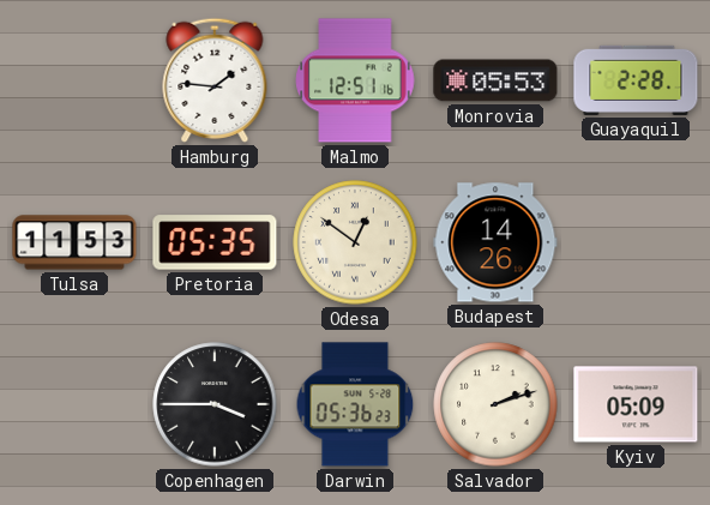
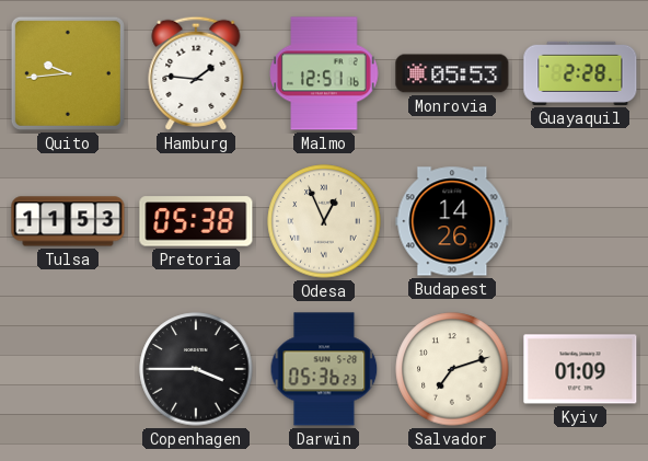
Quito: none -> 9:44 (68, 73)
Pretoria: 05:35 -> 05:38 (196, 221)
Odesa: 12:51 -> 12:56 (324, 221)
Salvador: 2:12 -> 7:12 (452, 369)
Kyiv: 05:09 -> 01:09 (580, 369)
